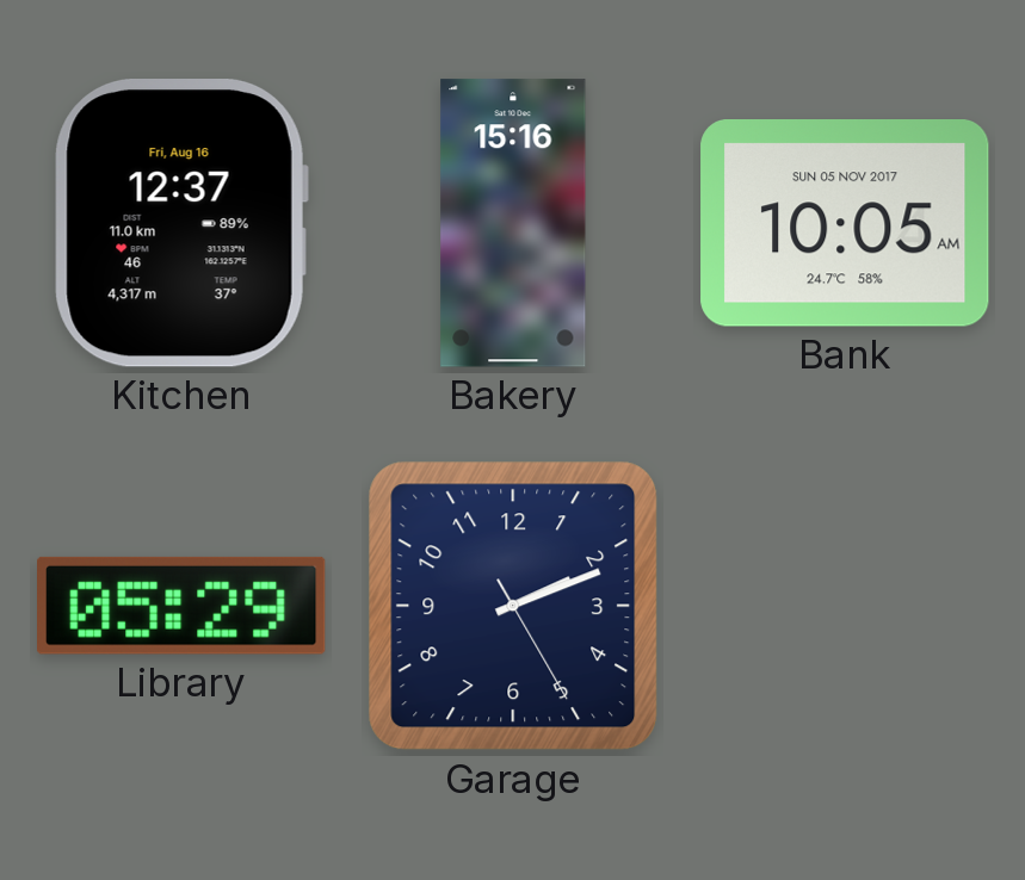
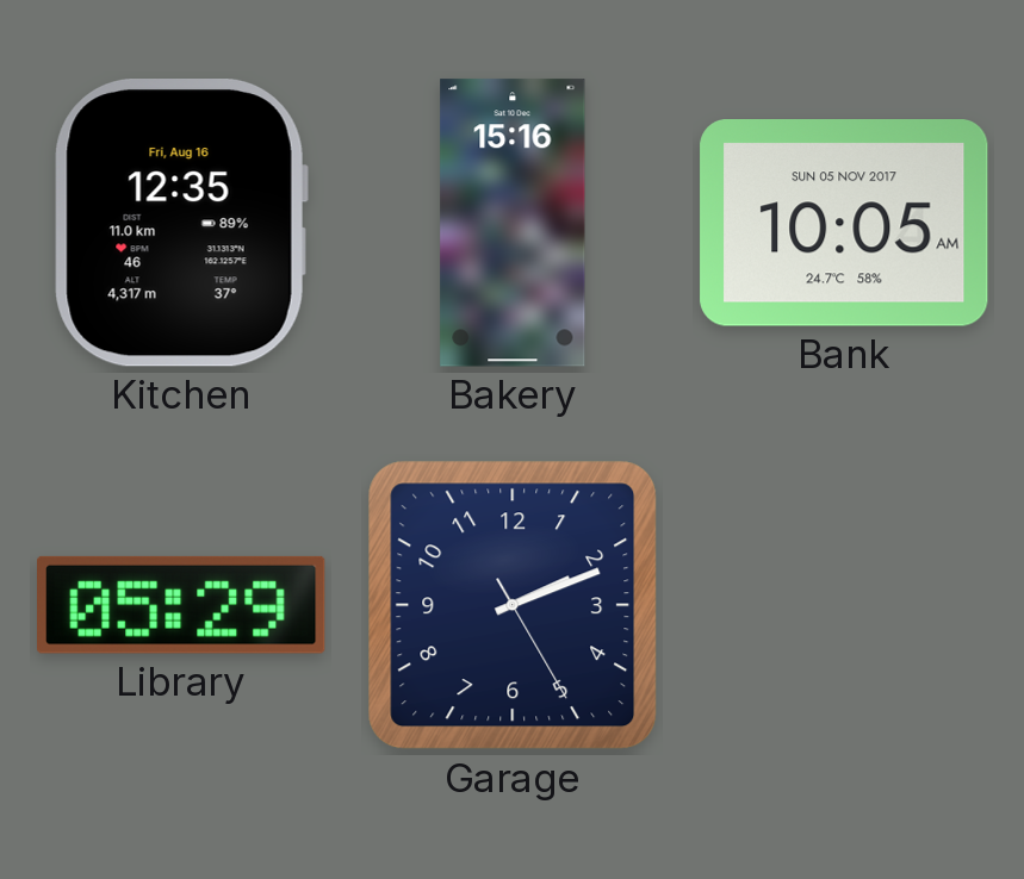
Kitchen: 12:37 -> 12:35 (181, 224)
